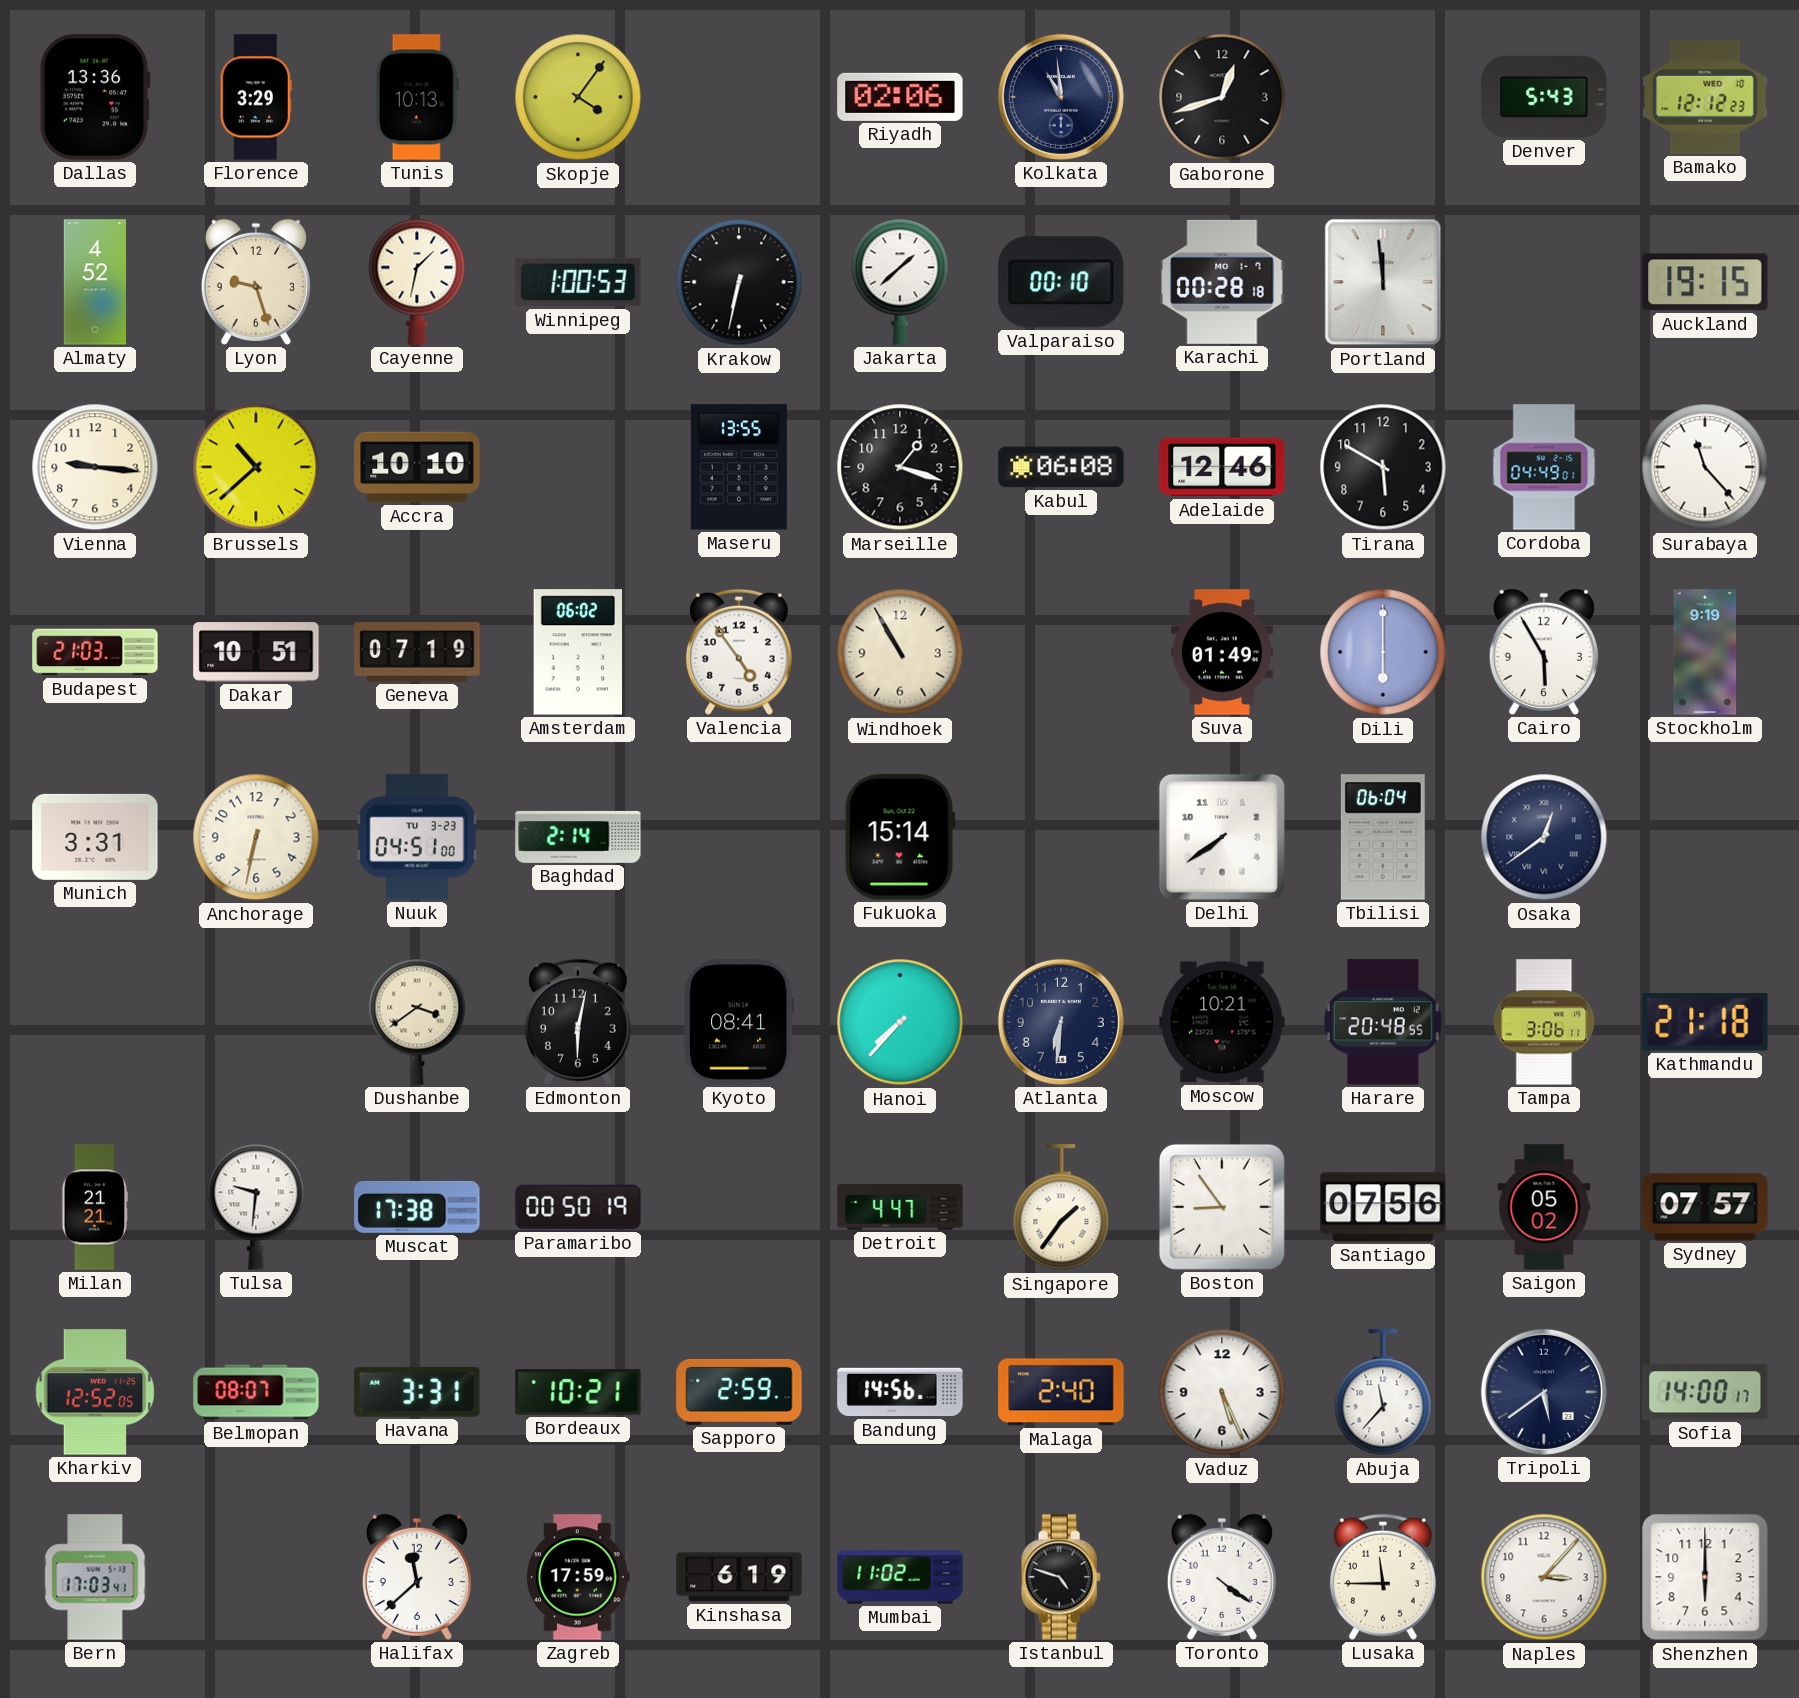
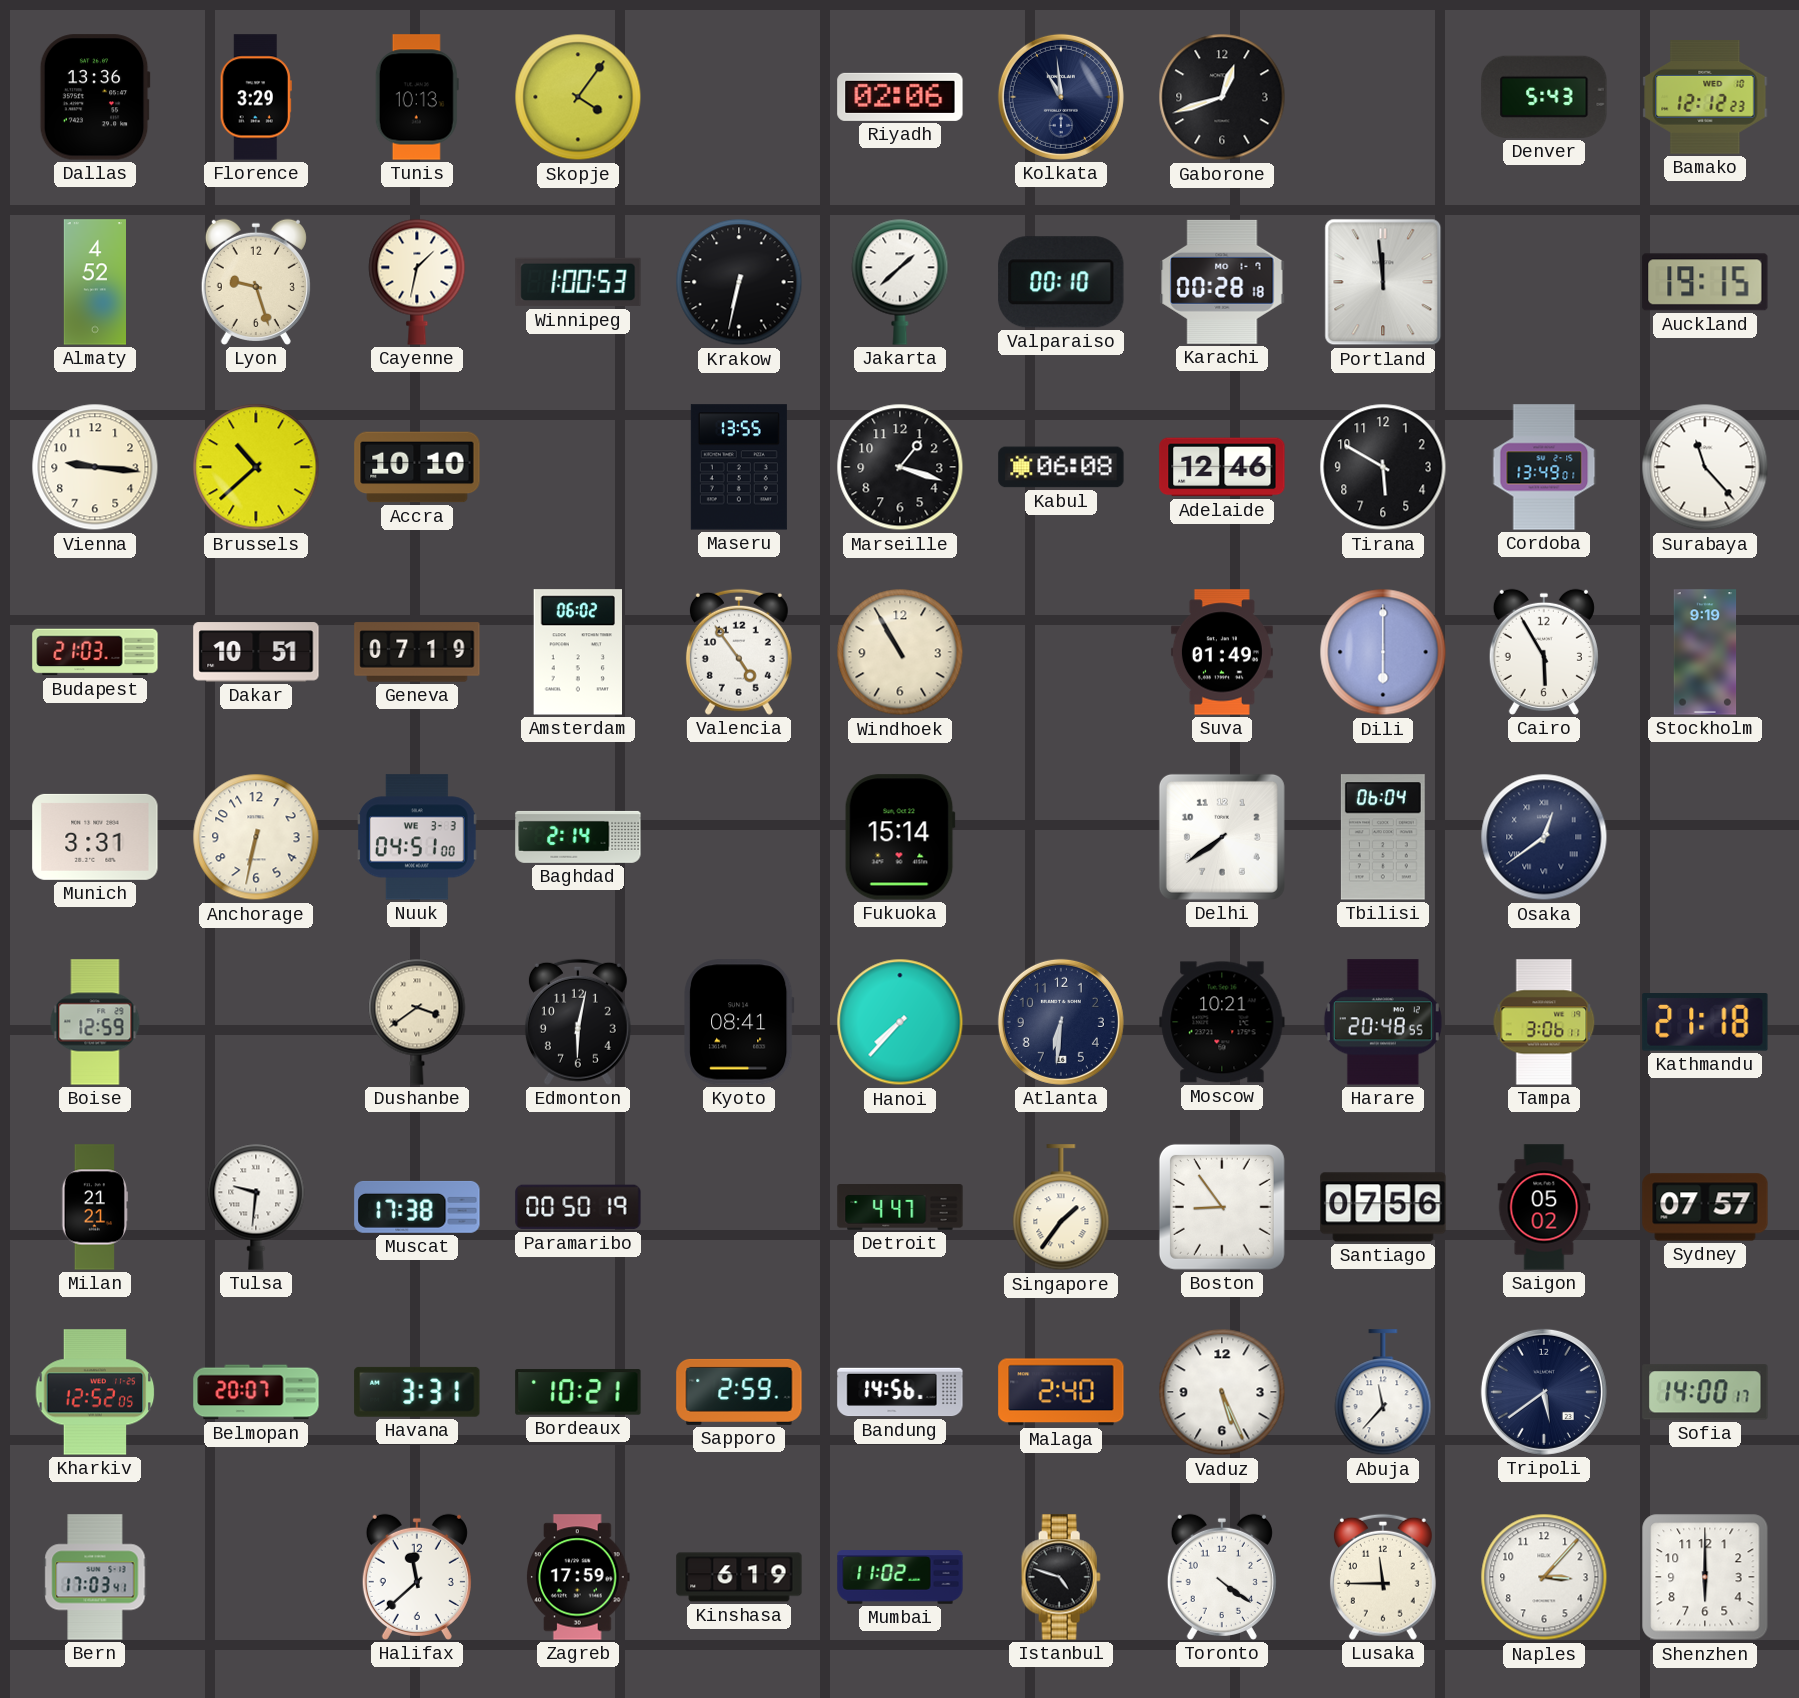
Cordoba: 04:49 -> 13:49 (1544, 467)
Nuuk date: TU 3-23 -> WE 3-3 (417, 837)
Boise: none -> 12:59 (95, 1022)
Belmopan: 08:07 -> 20:07 (256, 1392)
